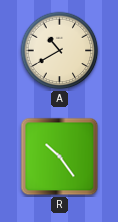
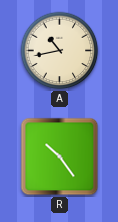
A: 10:40 -> 10:43 (60, 51)
